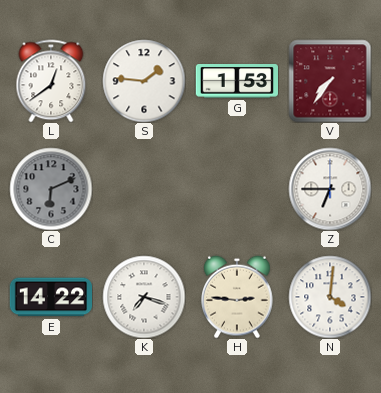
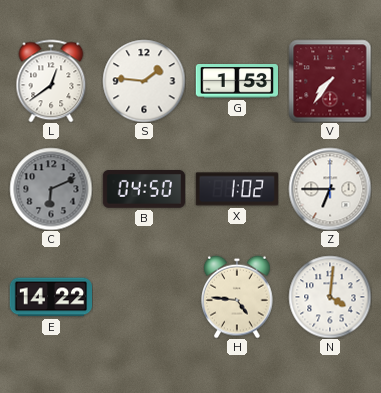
B: none -> 04:50 (143, 190)
X: none -> 1:02 (236, 189)
K: 7:18 -> none (144, 297)
H: 2:46 -> 4:46 (238, 297)
